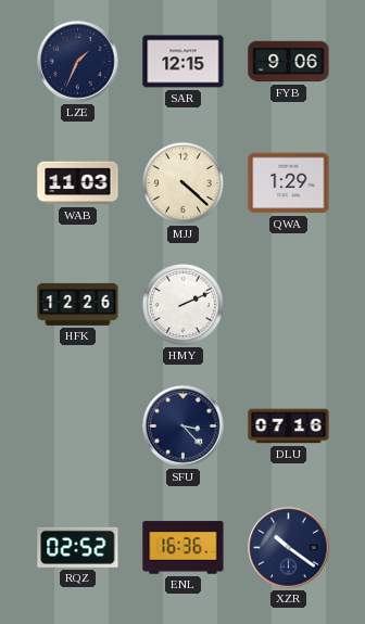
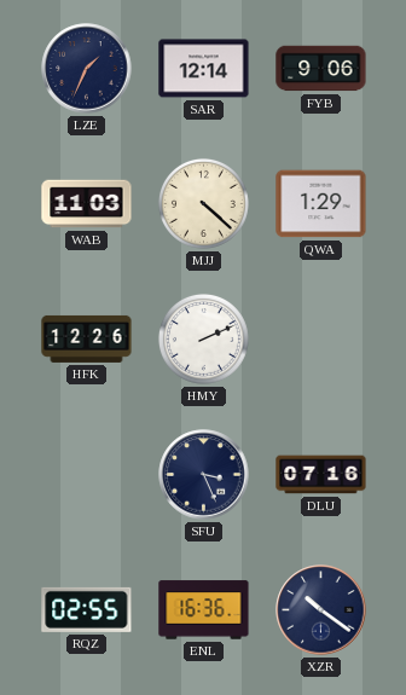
SAR: 12:15 -> 12:14 (204, 69)
SFU: 3:23 -> 3:26 (204, 475)
RQZ: 02:52 -> 02:55 (87, 609)
